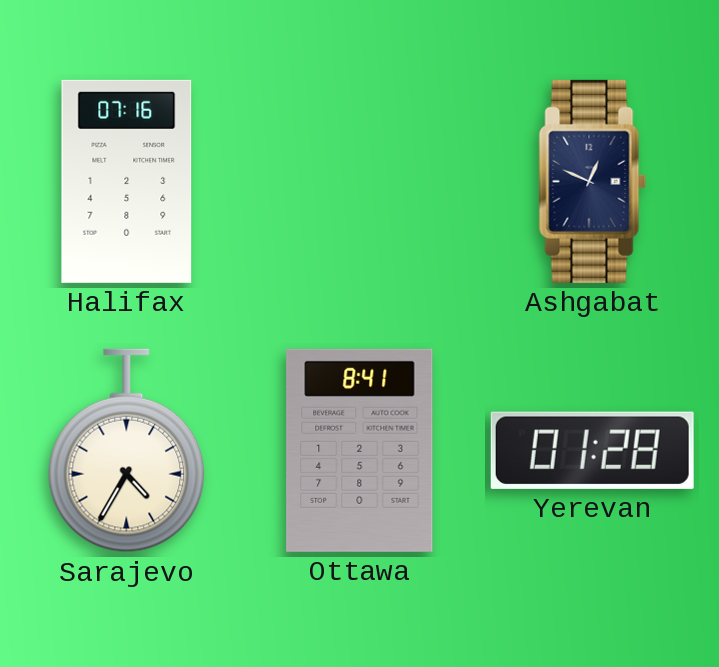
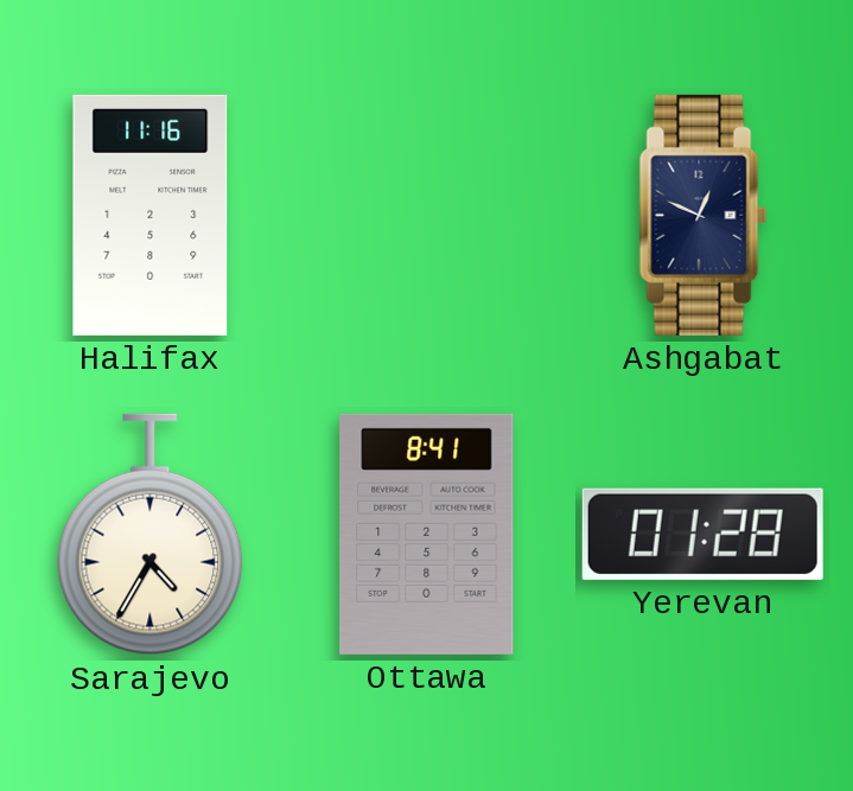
Halifax: 07:16 -> 11:16 (151, 215)
